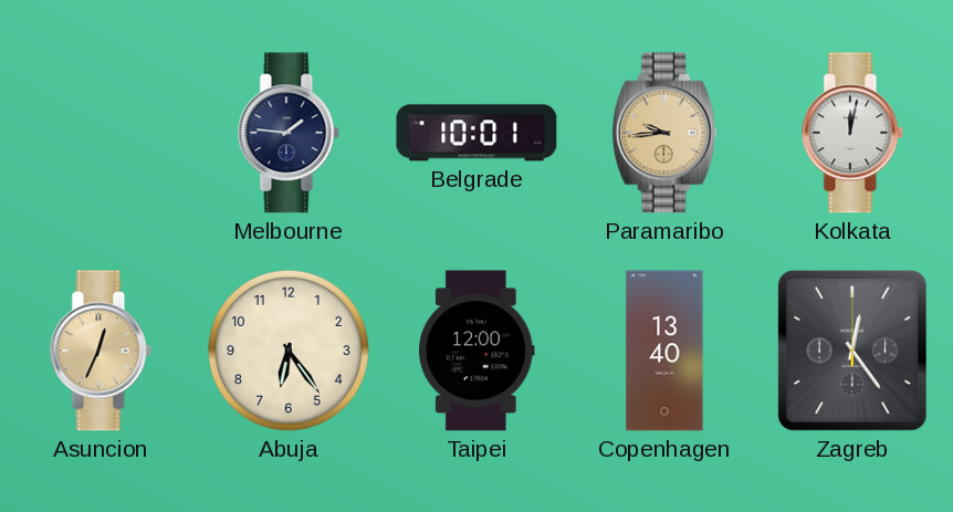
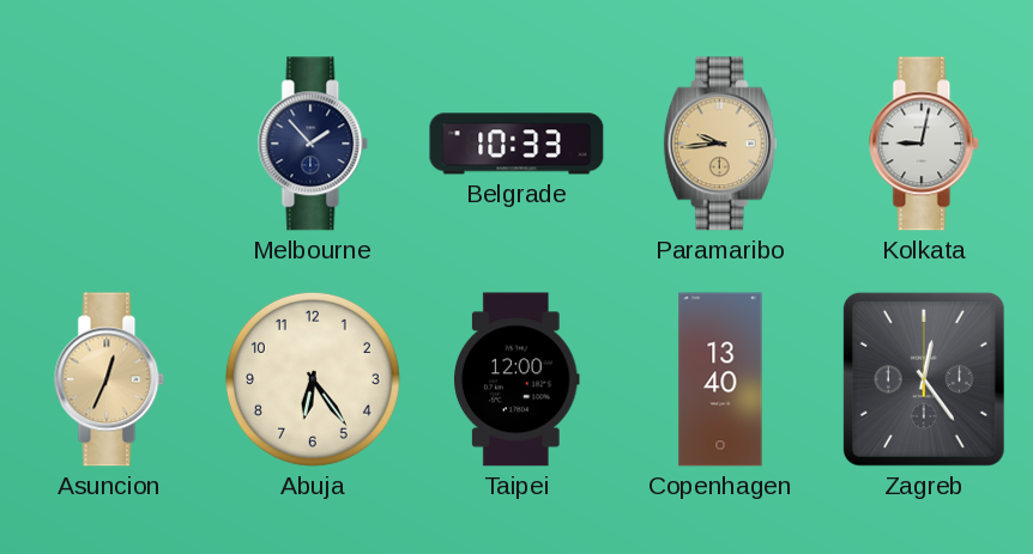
Melbourne: 1:46 -> 1:53 (313, 144)
Belgrade: 10:01 -> 10:33 (516, 144)
Kolkata: 12:02 -> 9:02 (924, 144)
